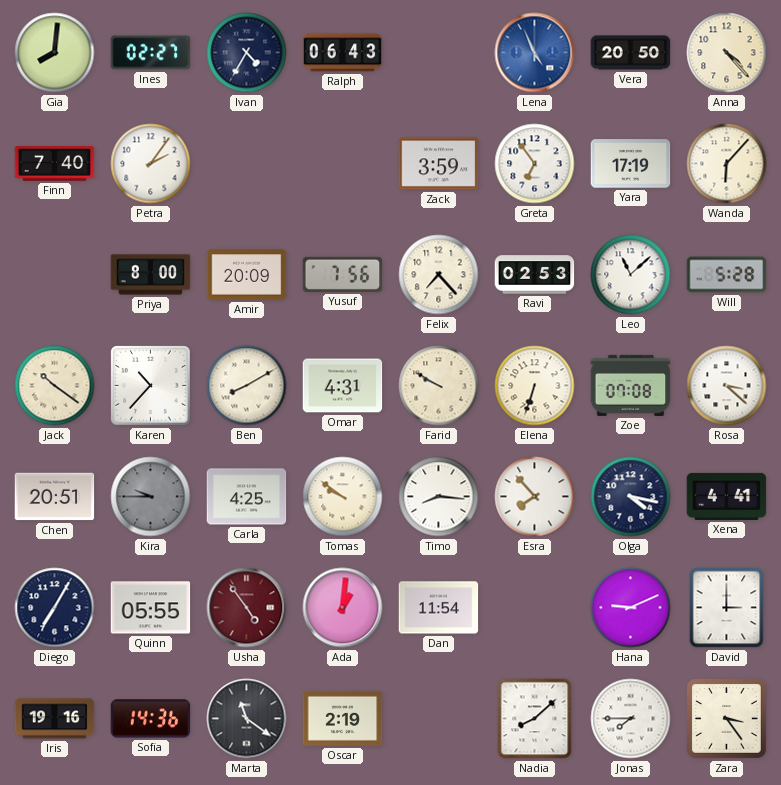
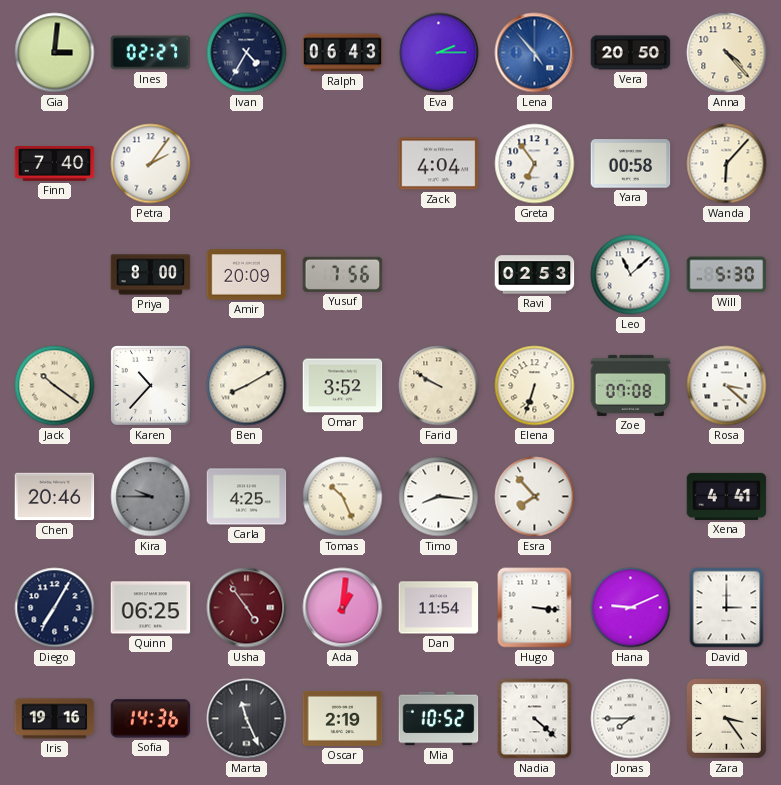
Gia: 8:01 -> 3:01 (55, 53)
Eva: none -> 2:15 (439, 53)
Lena: 4:56 -> 4:53 (535, 53)
Zack: 3:59 -> 4:04 (439, 164)
Yara: 17:19 -> 00:58 (631, 164)
Felix: 7:23 -> none (439, 275)
Will: 5:28 -> 5:30 (727, 275)
Omar: 4:31 -> 3:52 (343, 386)
Chen: 20:51 -> 20:46 (55, 497)
Tomas: 9:51 -> 10:26 (343, 497)
Olga: 4:17 -> none (631, 497)
Quinn: 05:55 -> 06:25 (151, 608)
Hugo: none -> 3:16 (535, 608)
Marta: 11:21 -> 11:26 (247, 719)
Mia: none -> 10:52 (439, 719)
Nadia: 8:08 -> 4:22 (535, 719)
